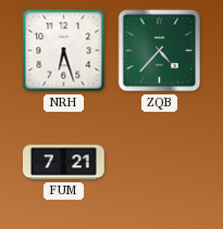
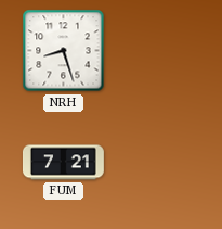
NRH: 6:27 -> 8:27 (64, 51)
ZQB: 4:37 -> none (160, 51)
